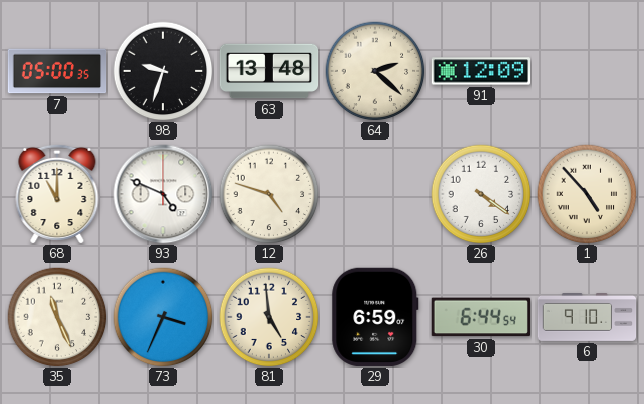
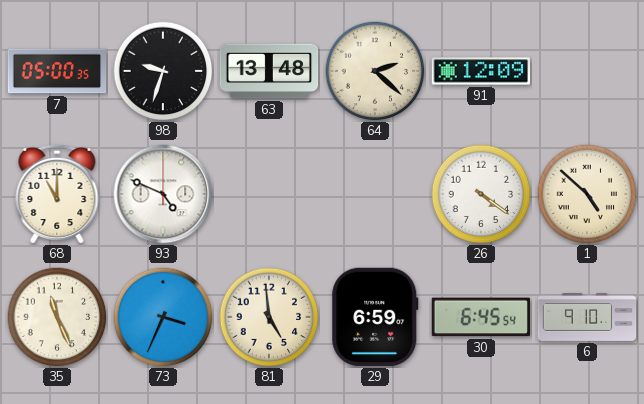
12: 4:48 -> none (269, 194)
1: 4:53 -> 4:52 (587, 194)
30: 6:44 -> 6:45 (481, 317)
